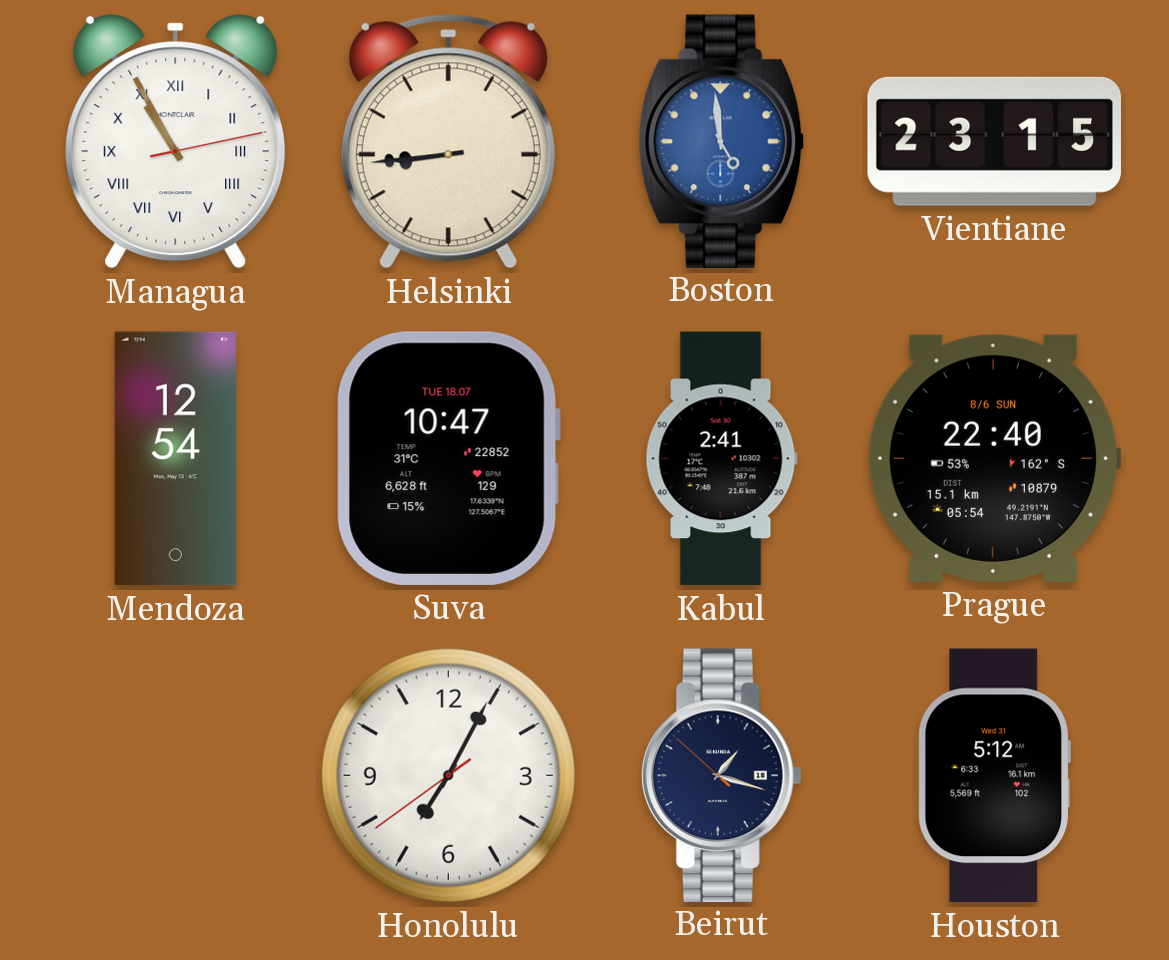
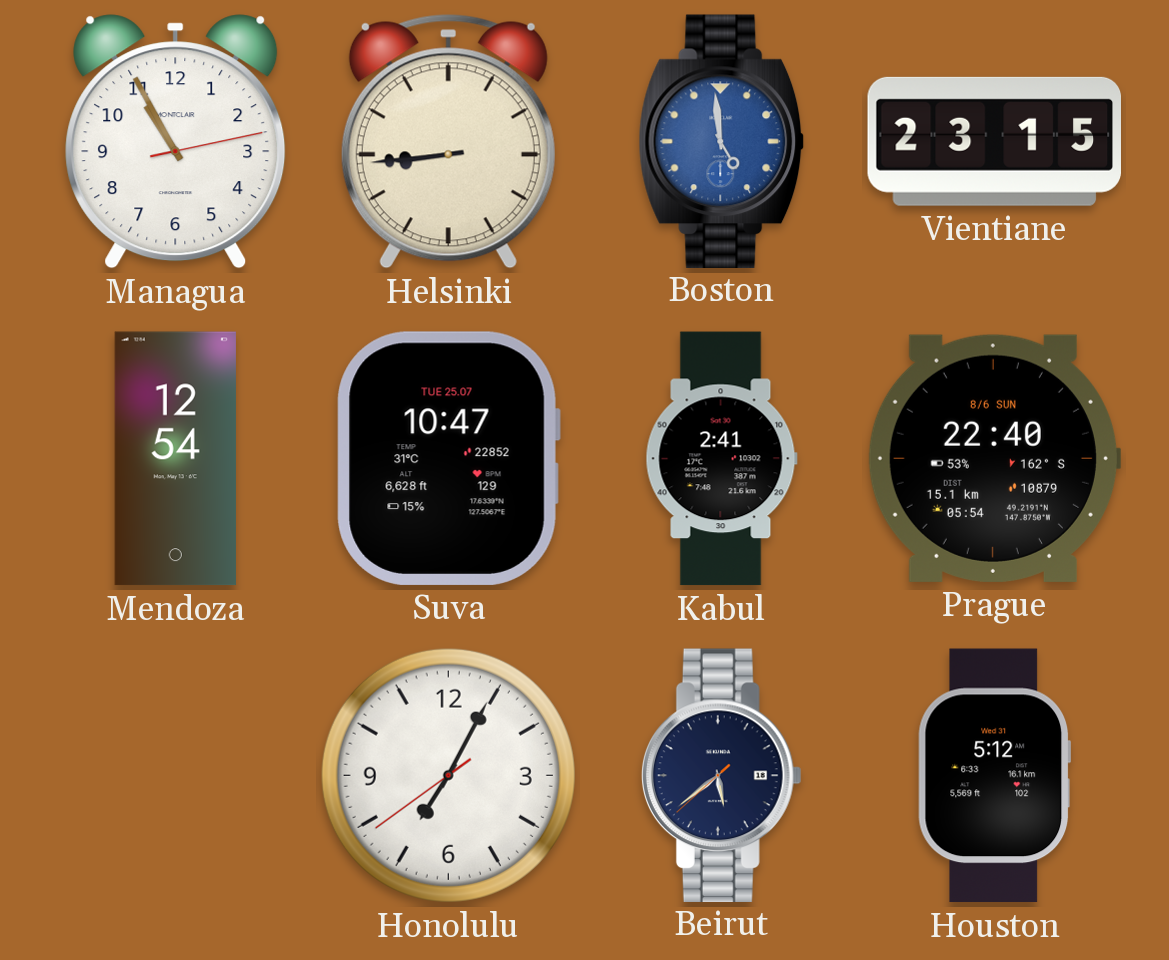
Managua numerals: Roman -> Arabic (176, 142)
Suva date: TUE 18.07 -> TUE 25.07 (448, 458)
Beirut: 1:17 -> 5:38 (721, 775)
